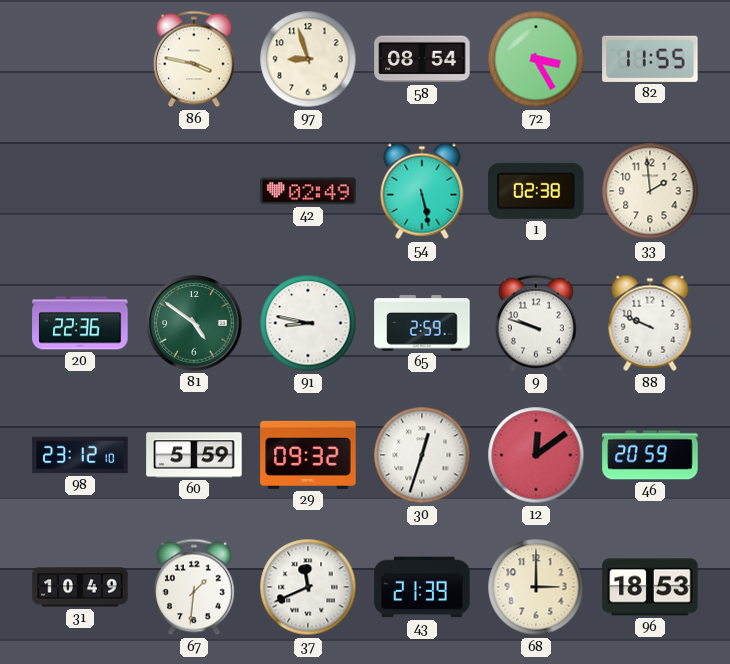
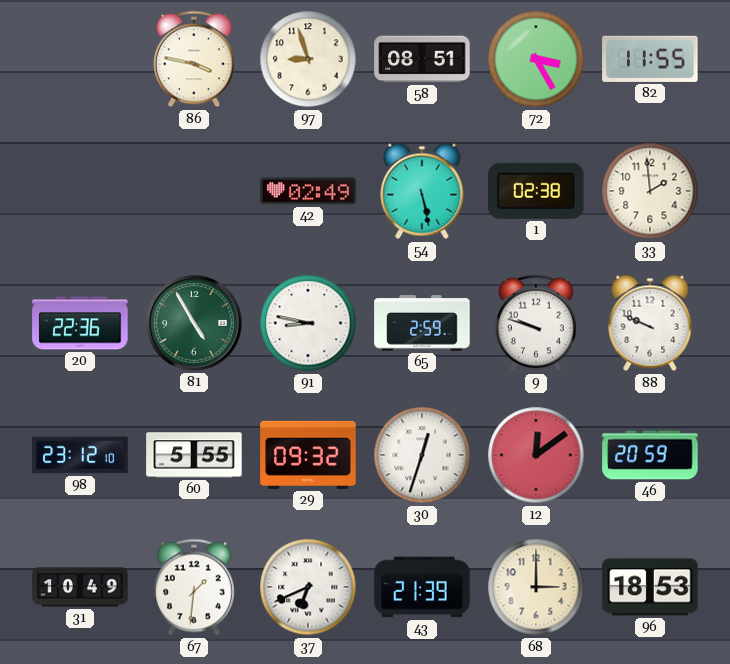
58: 08:54 -> 08:51 (422, 59)
81: 4:51 -> 4:55 (194, 323)
60: 5:59 -> 5:55 (194, 455)
37: 11:41 -> 6:41 (308, 587)
